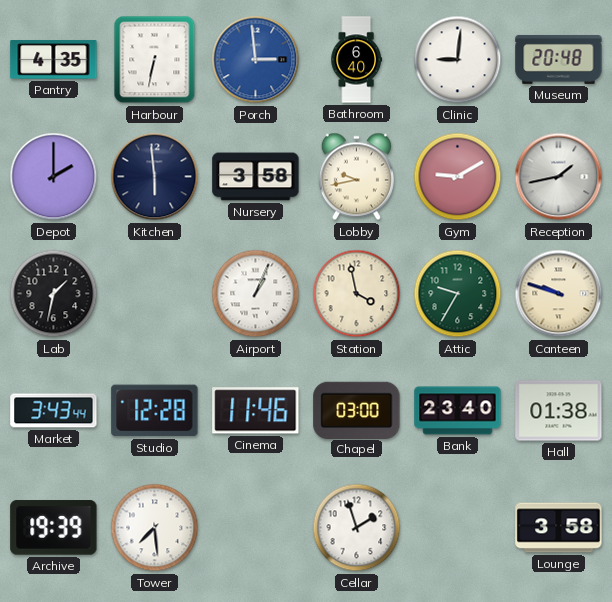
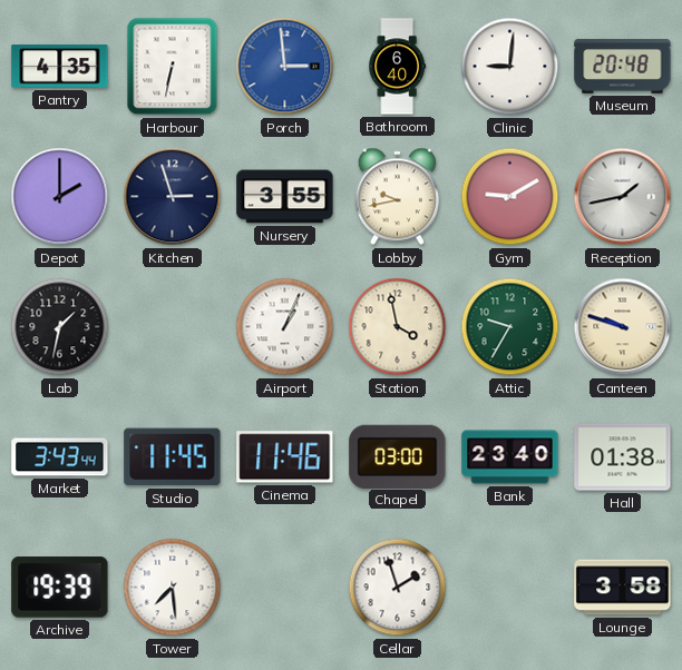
Kitchen: 5:59 -> 2:57 (173, 197)
Nursery: 3:58 -> 3:55 (285, 197)
Studio: 12:28 -> 11:45 (173, 457)
